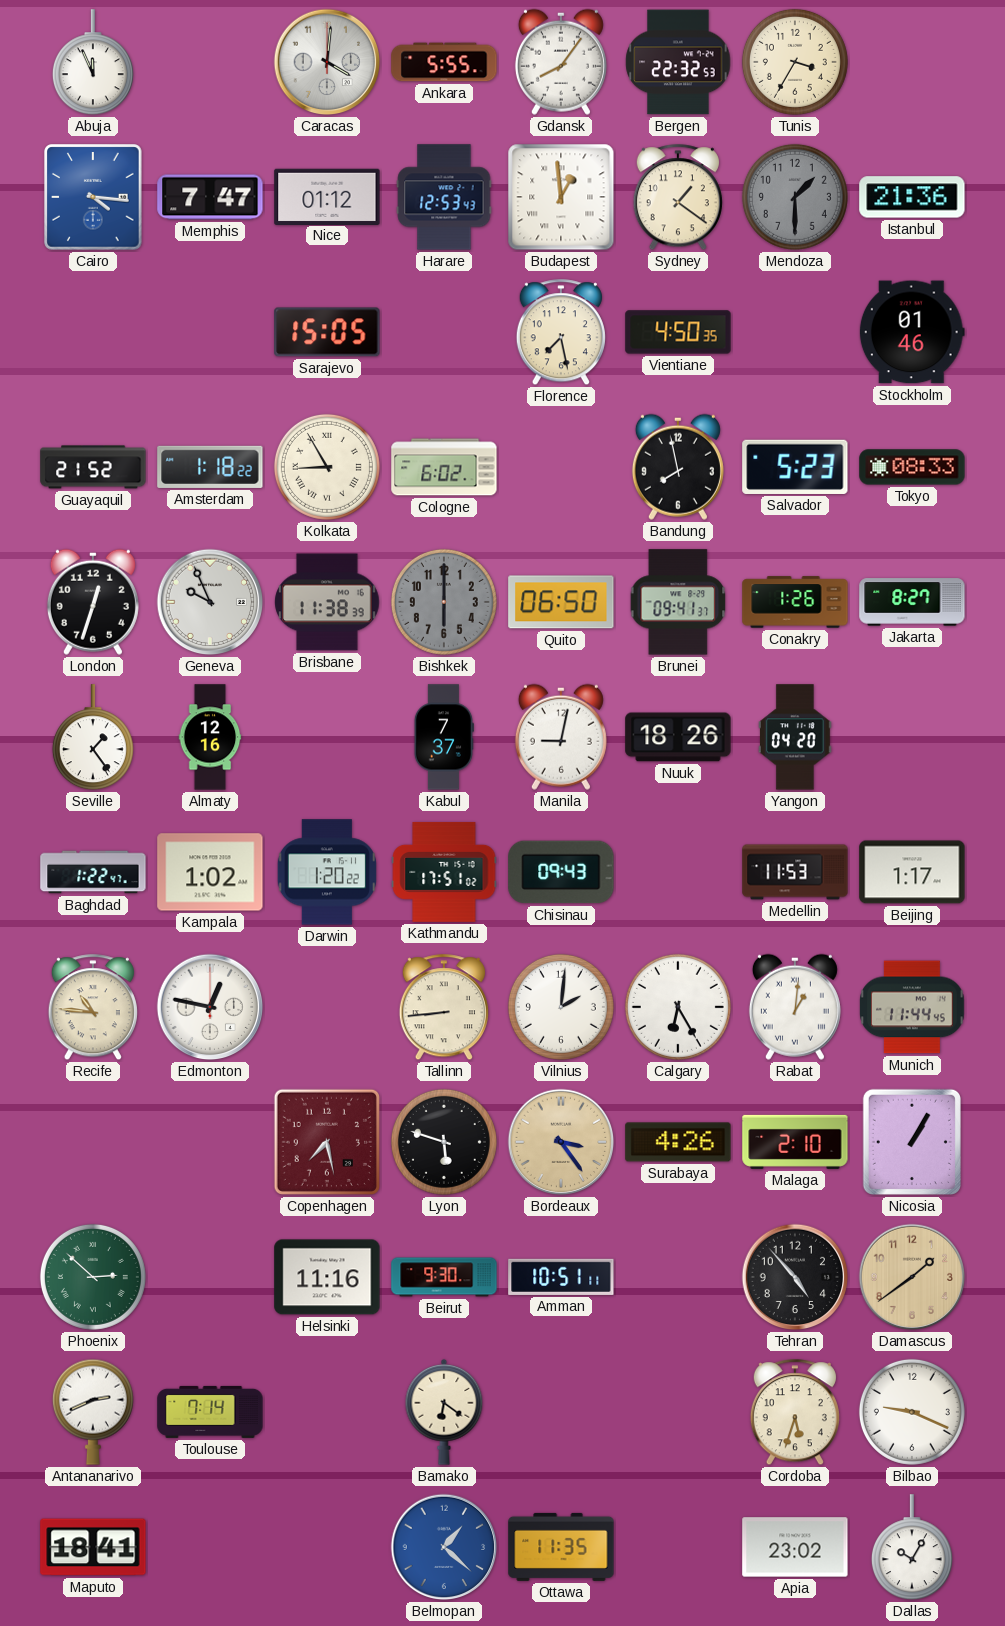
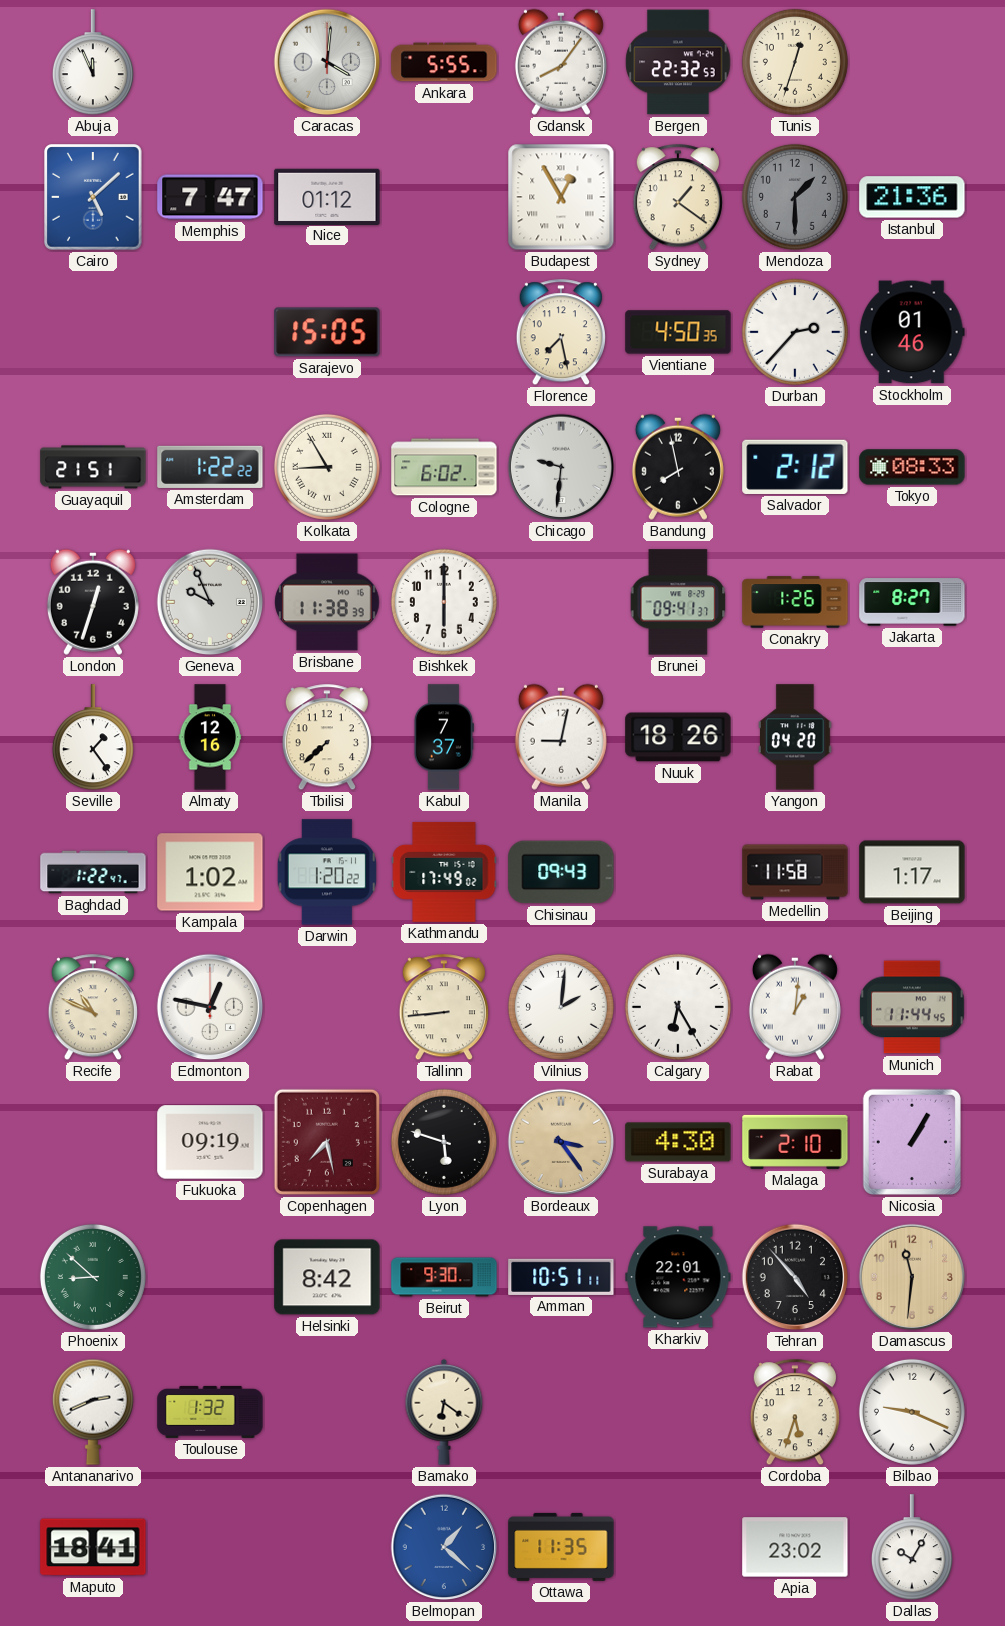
Tunis: 3:35 -> 12:33 (795, 62)
Cairo: 4:16 -> 5:08 (93, 197)
Harare: 12:53 -> none (444, 197)
Budapest: 12:59 -> 12:55 (561, 197)
Durban: none -> 2:37 (795, 332)
Guayaquil: 21:52 -> 21:51 (93, 467)
Amsterdam: 1:18 -> 1:22 (210, 467)
Chicago: none -> 9:31 (561, 467)
Salvador: 5:23 -> 2:12 (795, 467)
Bishkek dial: grey -> white (444, 602)
Quito: 06:50 -> none (561, 602)
Tbilisi: none -> 7:38 (327, 738)
Kathmandu: 17:51 -> 17:49 (444, 872)
Medellin: 11:53 -> 11:58 (795, 872)
Recife: 10:46 -> 10:49 (93, 1008)
Fukuoka: none -> 09:19 (210, 1142)
Surabaya: 4:26 -> 4:30 (678, 1142)
Phoenix: 2:52 -> 8:52 (93, 1277)
Helsinki: 11:16 -> 8:42 (327, 1277)
Kharkiv: none -> 22:01 (678, 1277)
Damascus: 1:39 -> 11:31 (912, 1277)
Toulouse: 7:14 -> 1:32 (210, 1412)
